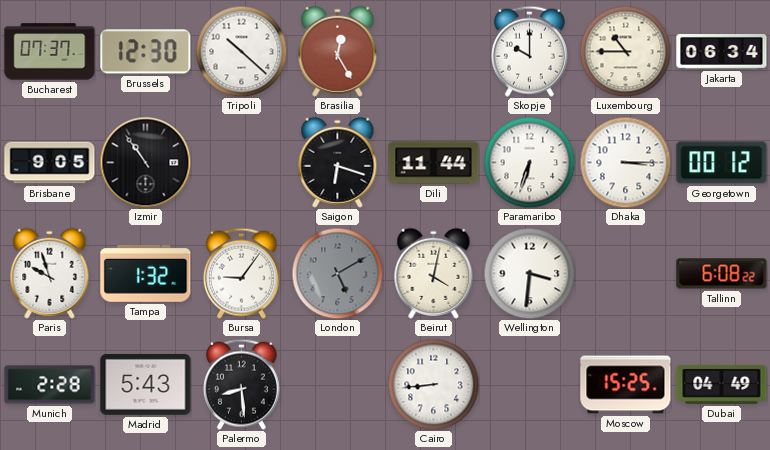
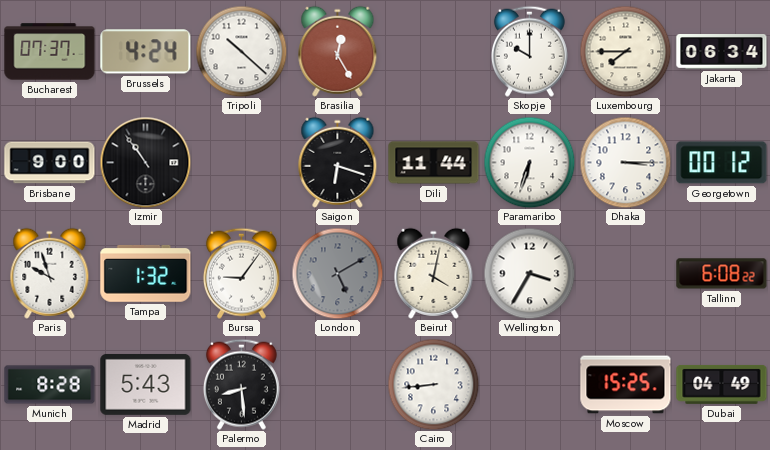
Brussels: 12:30 -> 4:24 (146, 52)
Luxembourg: 10:45 -> 7:45 (625, 51)
Brisbane: 9:05 -> 9:00 (50, 163)
Wellington: 3:31 -> 3:35 (529, 273)
Munich: 2:28 -> 8:28 (50, 385)
